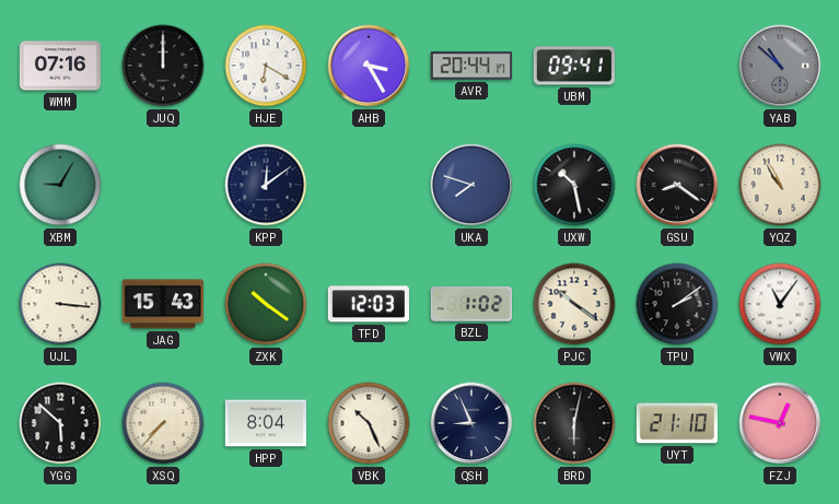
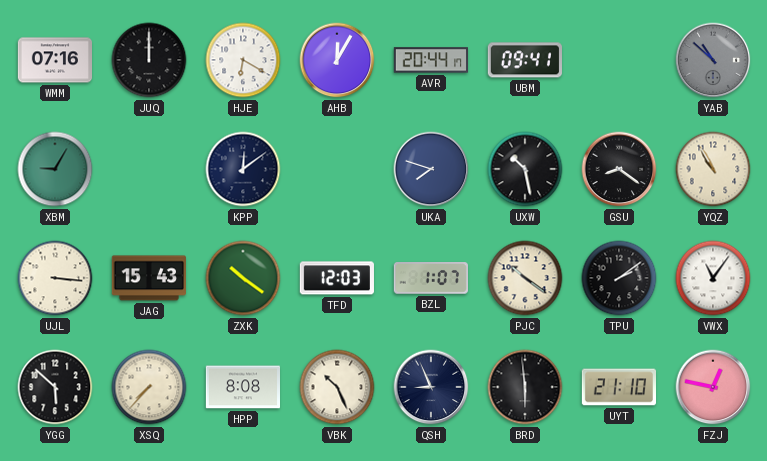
AHB: 3:25 -> 12:05 (337, 60)
BZL: 1:02 -> 1:07 (431, 278)
HPP: 8:04 -> 8:08 (242, 387)
BRD: 6:02 -> 5:59 (525, 387)
